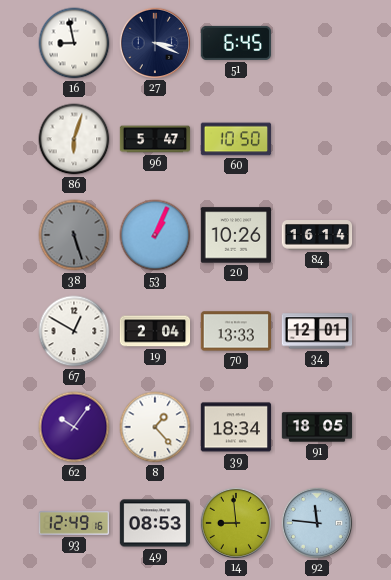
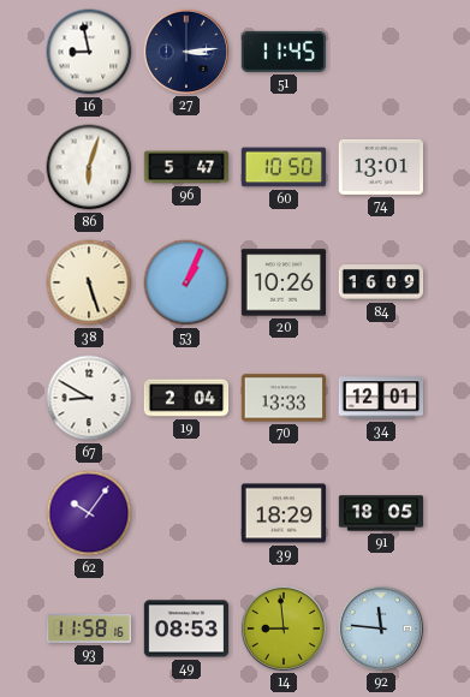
27: 3:19 -> 3:14 (185, 50)
51: 6:45 -> 11:45 (282, 52)
74: none -> 13:01 (380, 167)
38 dial: grey -> cream (89, 282)
84: 16:14 -> 16:09 (381, 282)
67: 12:50 -> 8:50 (89, 398)
8: 1:23 -> none (155, 427)
39: 18:34 -> 18:29 (284, 513)
93: 12:49 -> 11:58 (89, 629)
